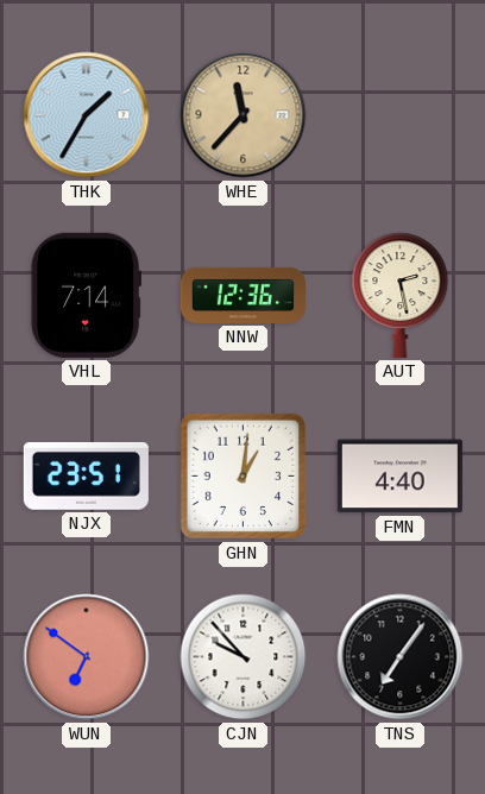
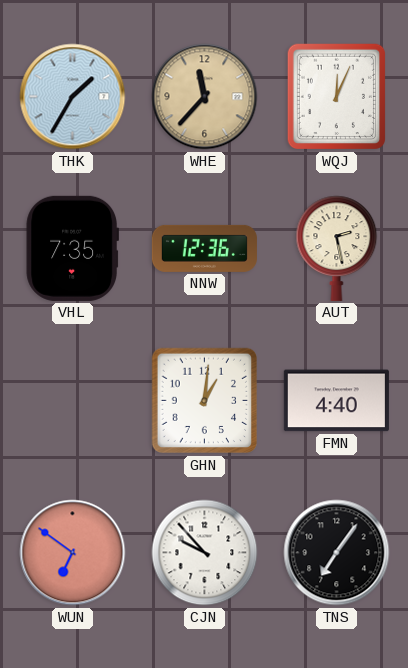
WQJ: none -> 12:04 (336, 97)
VHL: 7:14 -> 7:35 (72, 248)
NJX: 23:51 -> none (86, 477)
